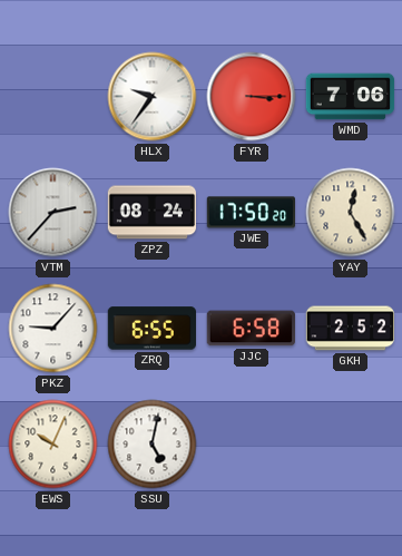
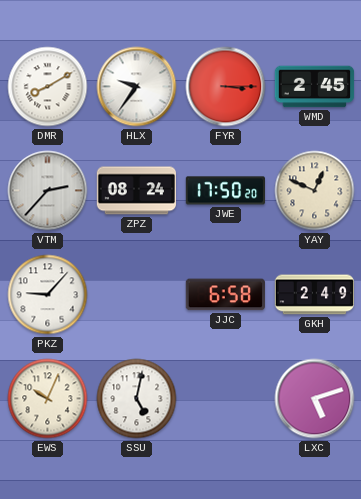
DMR: none -> 8:10 (48, 87)
WMD: 7:06 -> 2:45 (315, 87)
YAY: 12:25 -> 12:49 (315, 191)
ZRQ: 6:55 -> none (151, 329)
GKH: 2:52 -> 2:49 (314, 295)
LXC: none -> 5:12 (315, 399)
